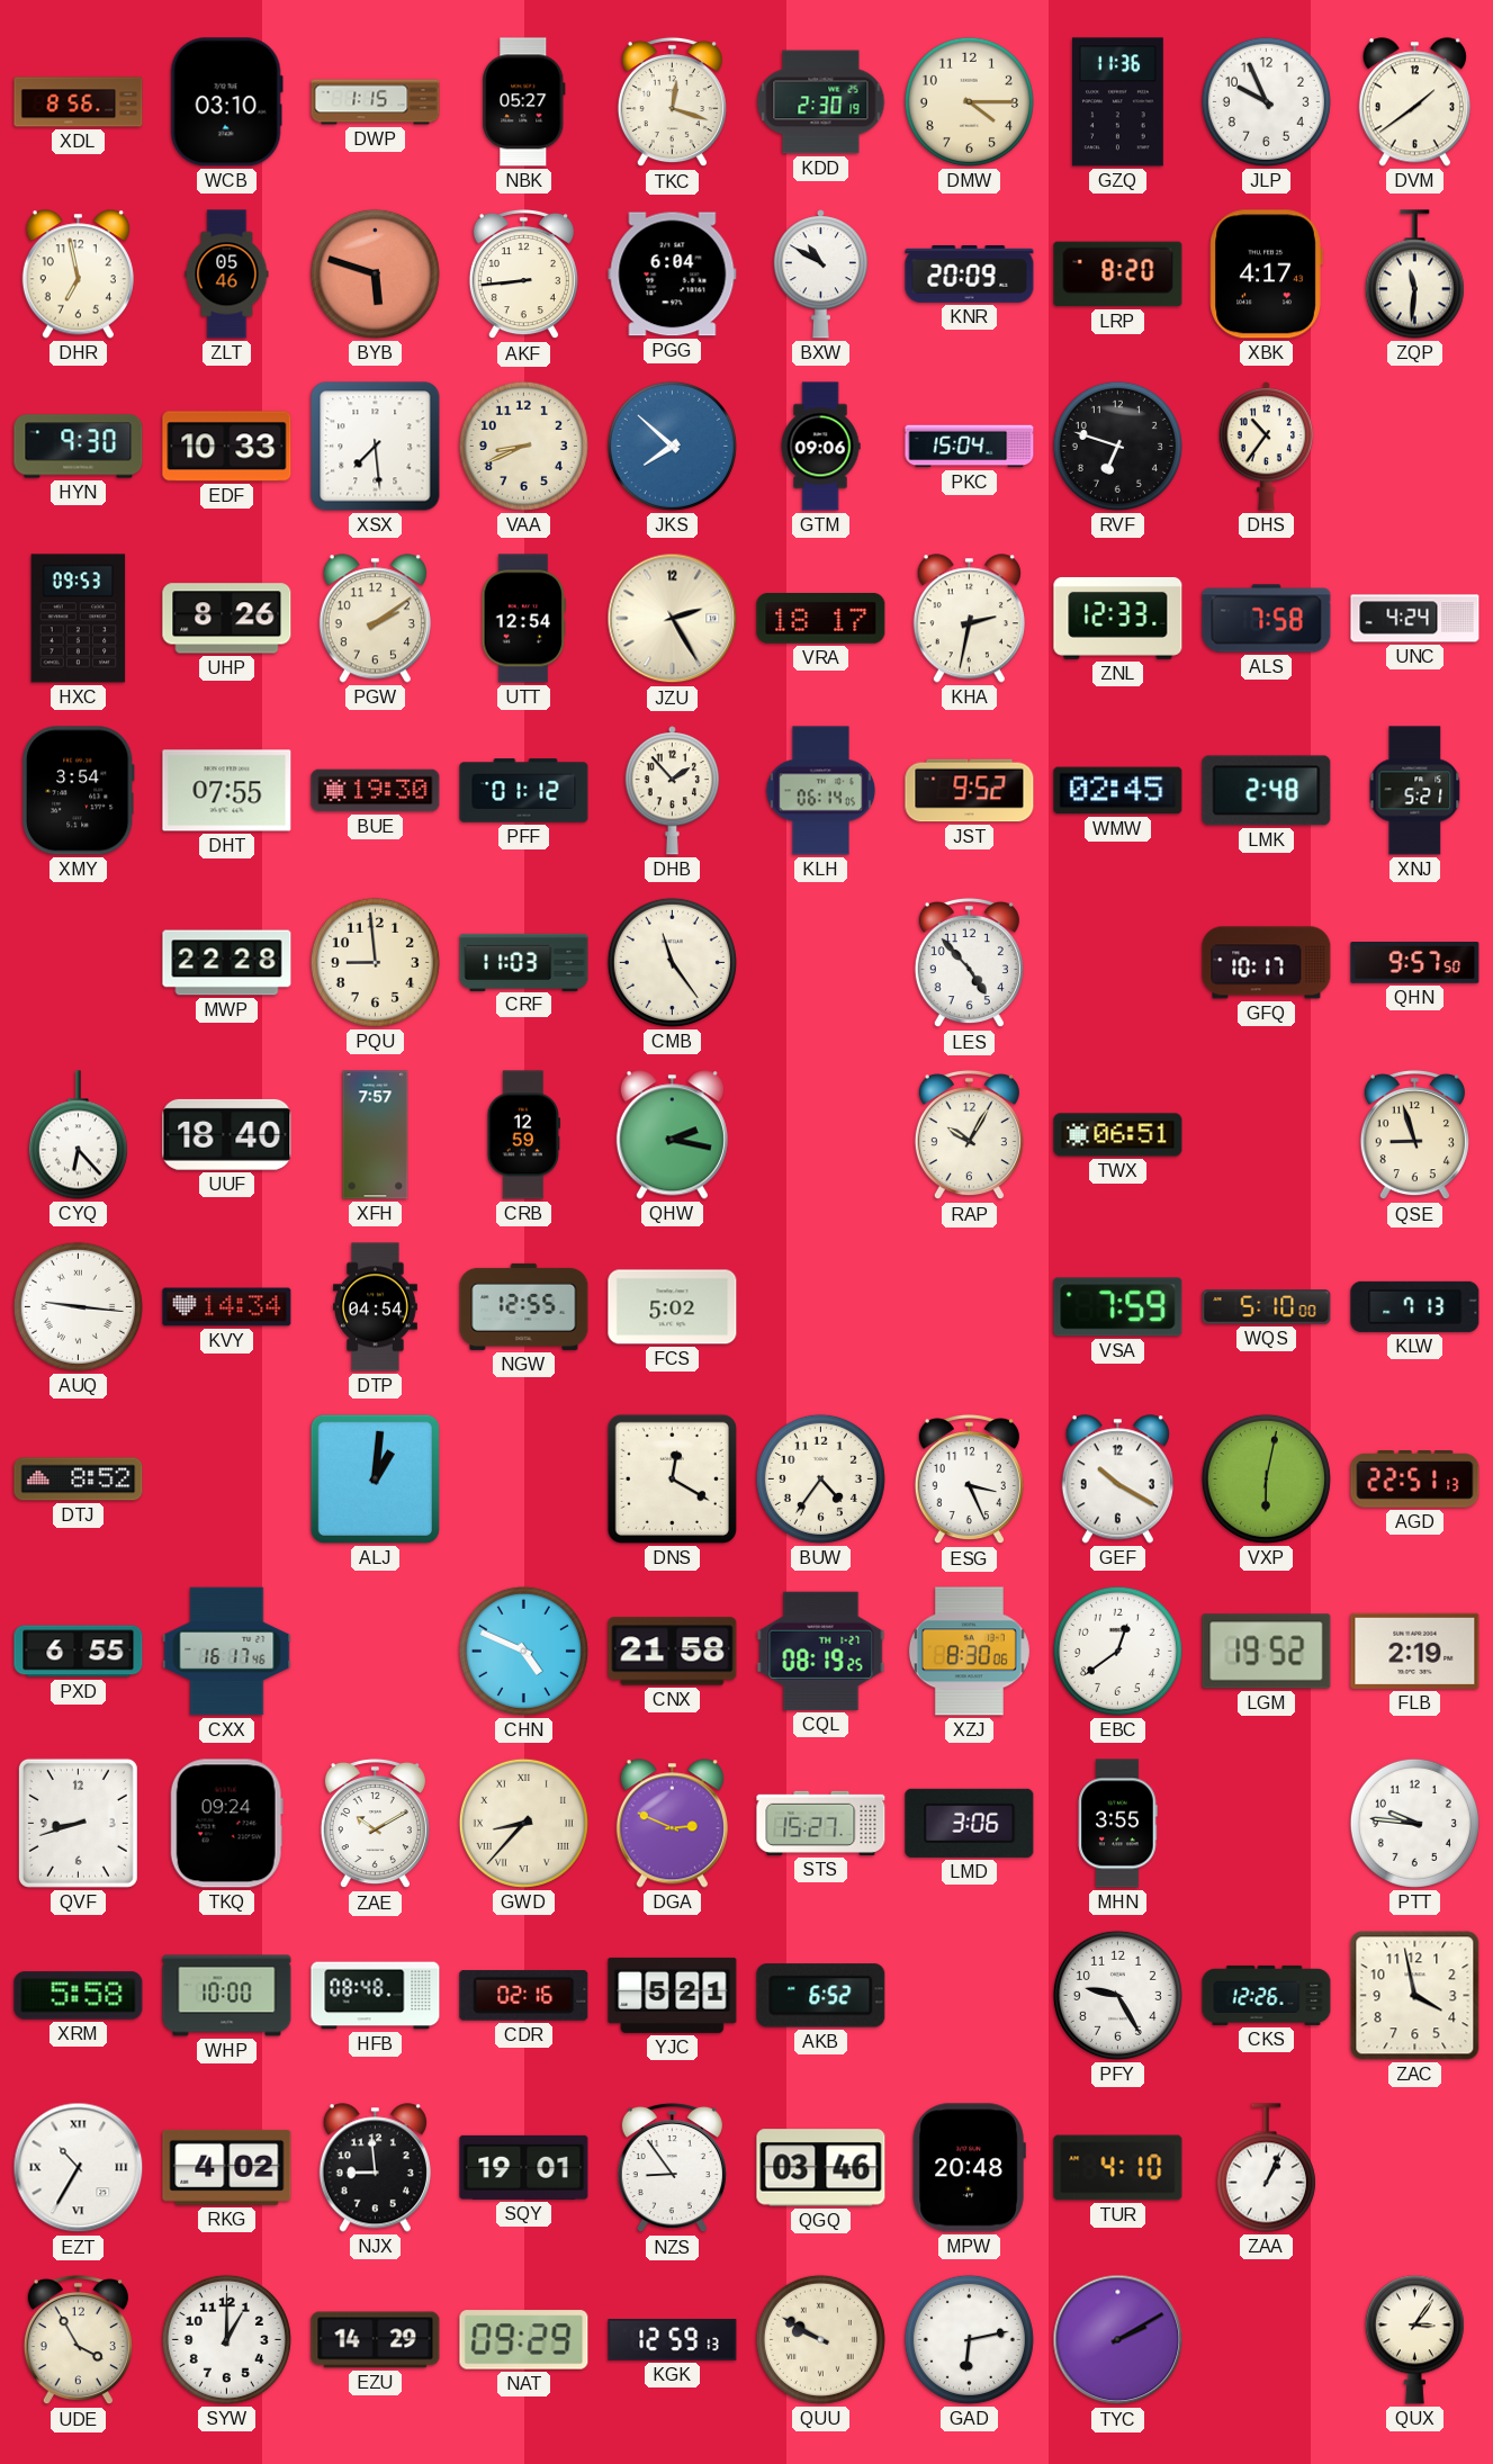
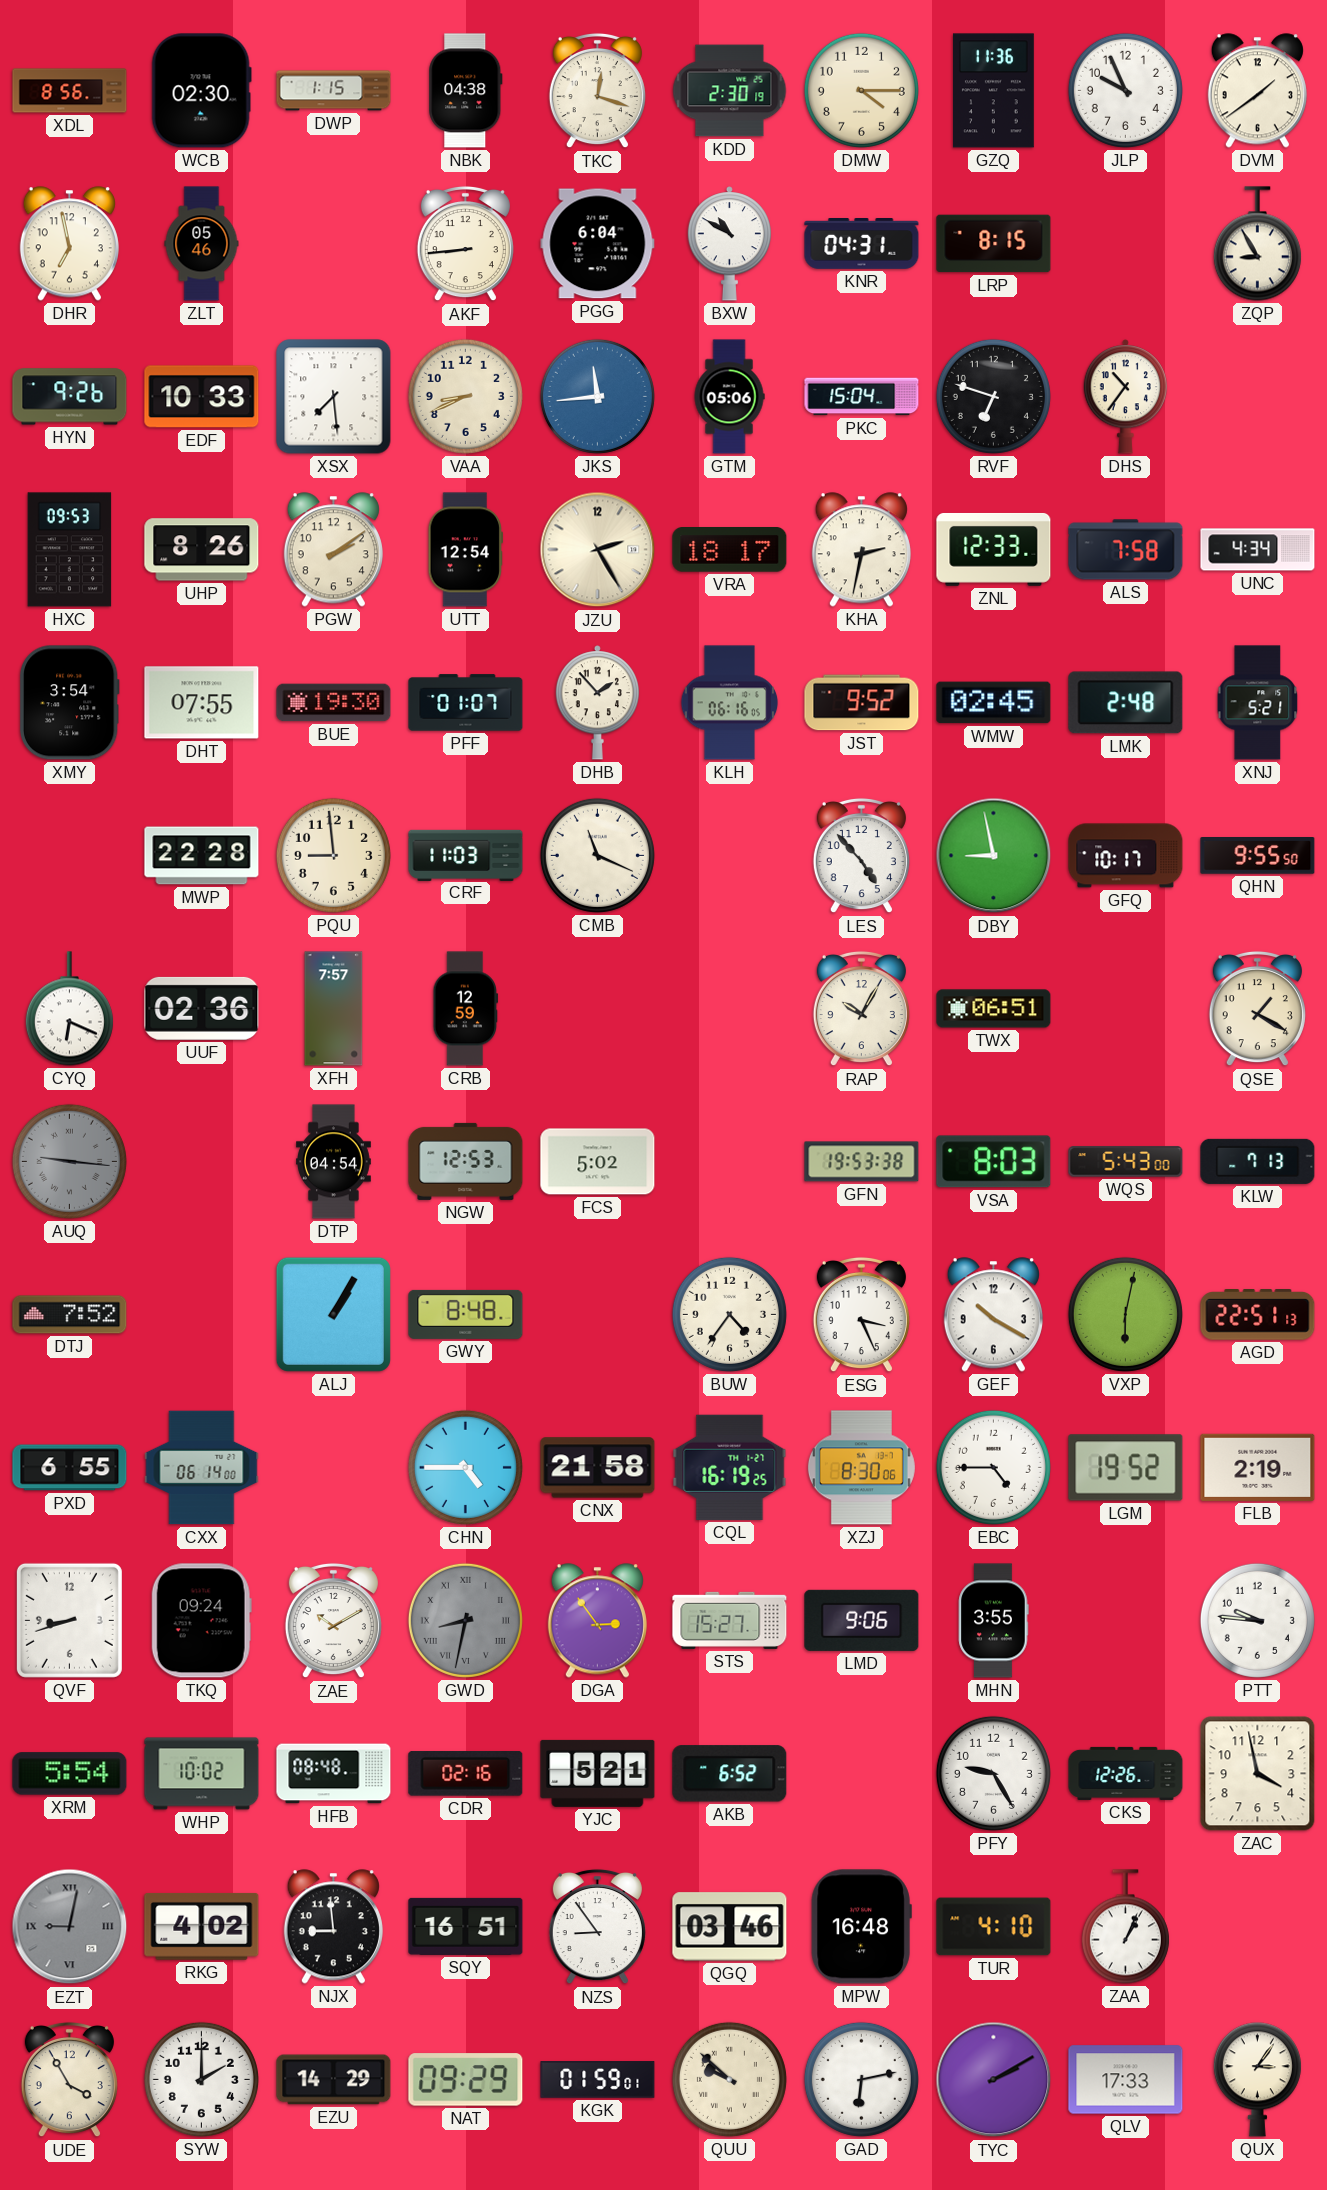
WCB: 03:10 -> 02:30 (201, 91)
NBK: 05:27 -> 04:38 (466, 91)
BYB: 5:48 -> none (375, 273)
KNR: 20:09 -> 04:31 (862, 244)
LRP: 8:20 -> 8:15 (994, 244)
XBK: 4:17 -> none (1266, 275)
ZQP: 11:31 -> 8:55 (1257, 244)
HYN: 9:30 -> 9:26 (70, 397)
JKS: 7:52 -> 11:44 (597, 396)
GTM: 09:06 -> 05:06 (729, 397)
UNC: 4:24 -> 4:34 (1258, 550)
PFF: 01:12 -> 01:07 (466, 703)
KLH: 06:14 -> 06:16 (730, 703)
CMB: 11:24 -> 11:19 (597, 855)
DBY: none -> 8:58 (994, 856)
QHN: 9:57 -> 9:55 (1258, 856)
CYQ: 6:23 -> 6:19 (69, 1009)
UUF: 18:40 -> 02:36 (202, 1008)
QHW: 2:17 -> none (672, 1135)
QSE: 8:57 -> 1:20 (1257, 1009)
AUQ dial: white -> grey (69, 1161)
KVY: 14:34 -> none (227, 1307)
NGW: 12:55 -> 12:53 (466, 1161)
GFN: none -> 19:53 (862, 1162)
VSA: 7:59 -> 8:03 (994, 1162)
WQS: 5:10 -> 5:43 (1126, 1162)
DTJ: 8:52 -> 7:52 (70, 1315)
ALJ: 1:01 -> 1:05 (333, 1314)
GWY: none -> 8:48 (466, 1314)
DNS: 12:20 -> none (672, 1478)
CXX: 16:17 -> 06:14 (202, 1468)
CHN: 4:49 -> 4:45 (465, 1467)
CQL: 08:19 -> 16:19 (730, 1467)
EBC: 12:39 -> 4:45 (993, 1467)
GWD: 8:37 -> 8:32 (465, 1620)
GWD dial: cream -> grey (465, 1620)
DGA: 2:49 -> 2:54 (597, 1621)
LMD: 3:06 -> 9:06 (862, 1620)
XRM: 5:58 -> 5:54 (70, 1774)
WHP: 10:00 -> 10:02 (202, 1774)
EZT: 10:35 -> 9:02 (70, 1927)
EZT dial: white -> grey (70, 1927)
SQY: 19:01 -> 16:51 (466, 1926)
MPW: 20:48 -> 16:48 (861, 1927)
SYW: 1:00 -> 2:00 (201, 2079)
KGK: 12:59 -> 01:59 (598, 2080)
QUU: 9:50 -> 9:52 (729, 2079)
QLV: none -> 17:33 (1126, 2080)
